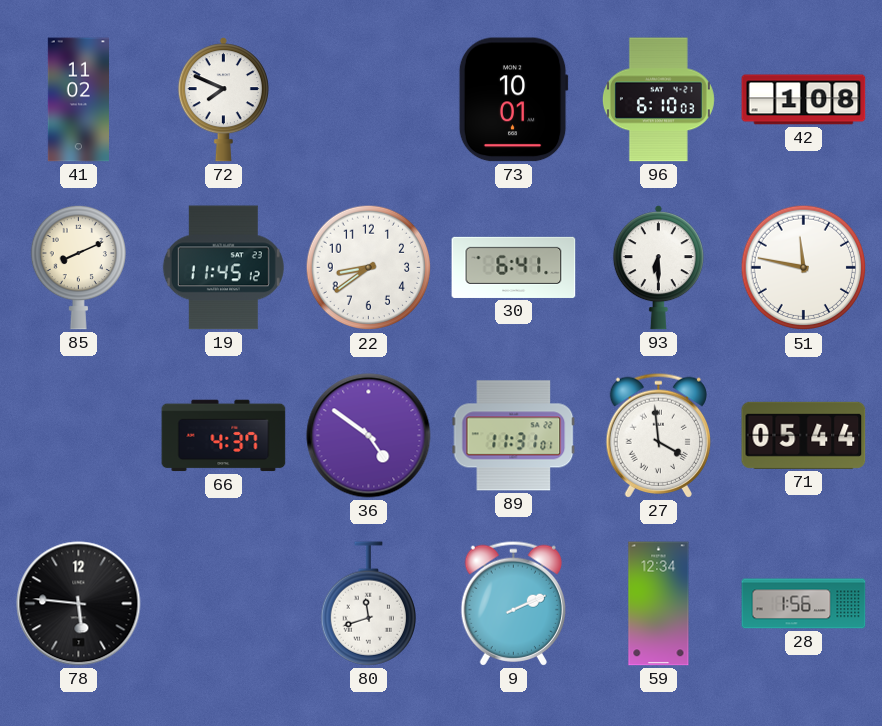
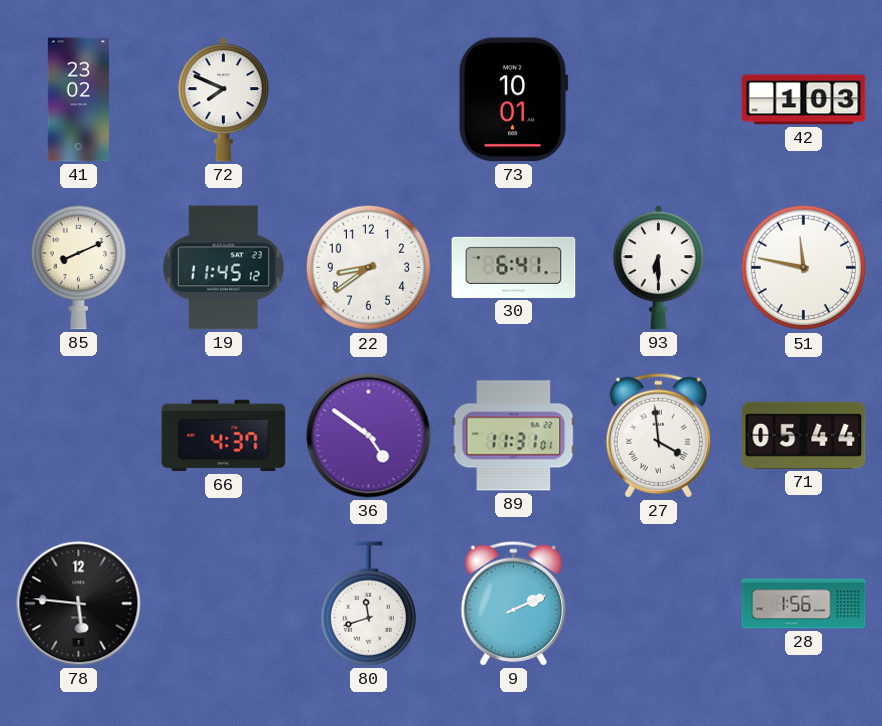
41: 11:02 -> 23:02 (78, 100)
96: 6:10 -> none (658, 100)
42: 1:08 -> 1:03 (804, 100)
59: 12:34 -> none (659, 604)
